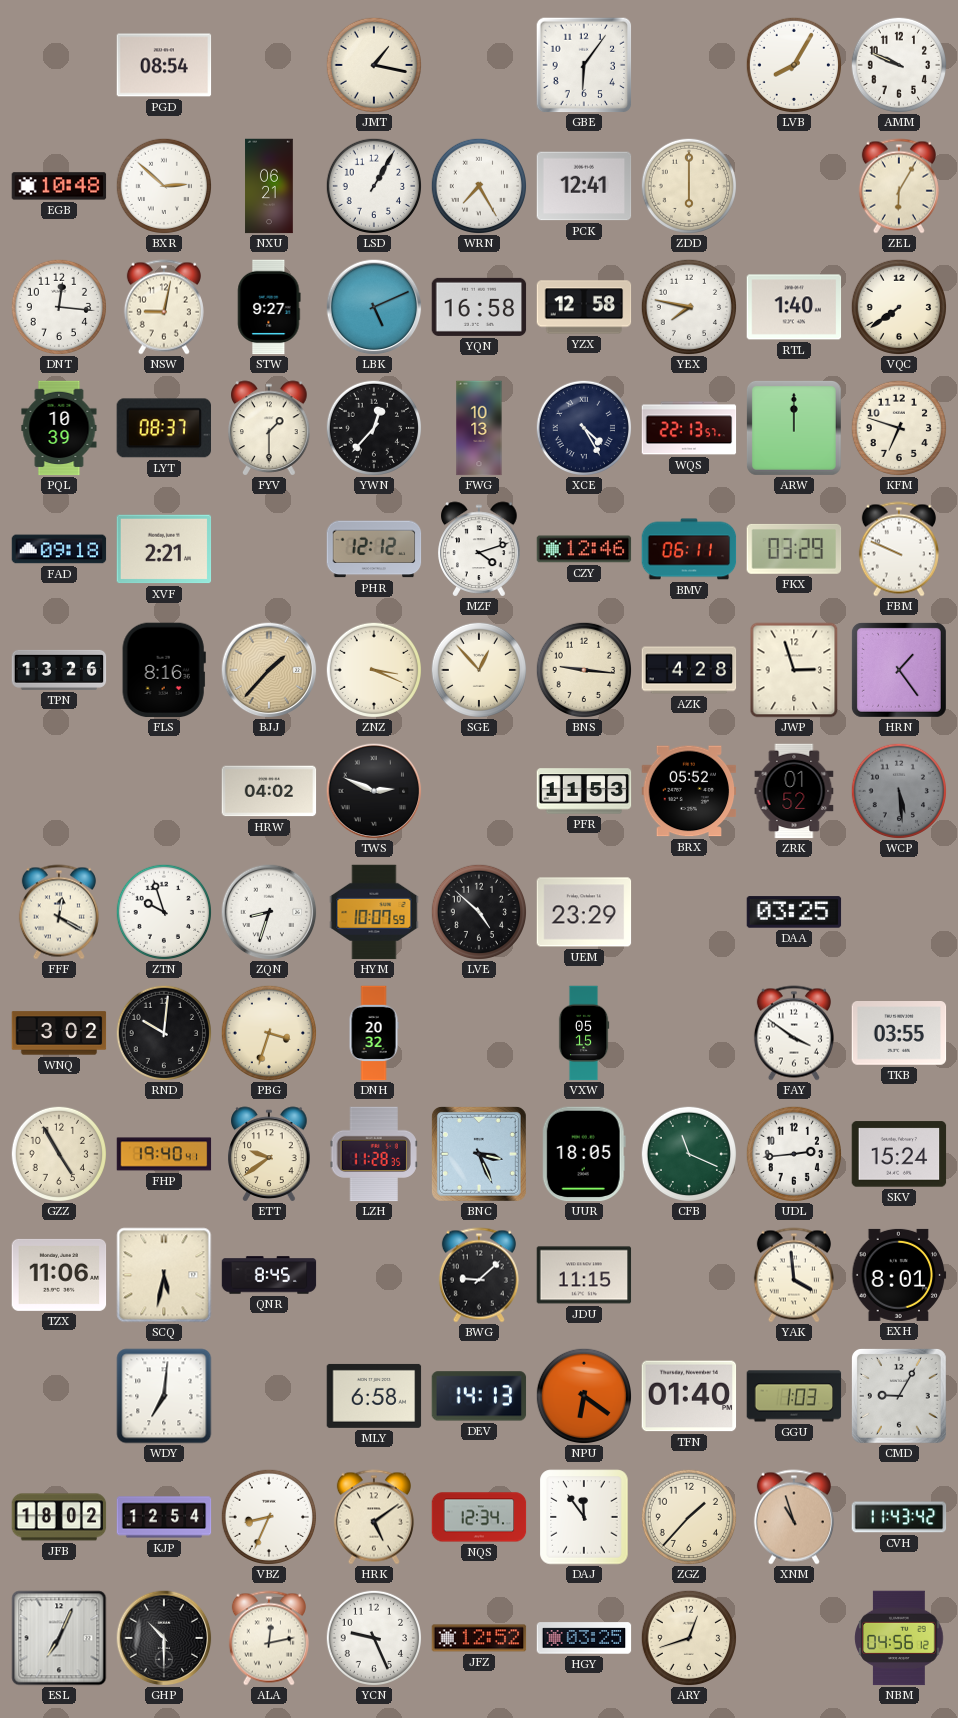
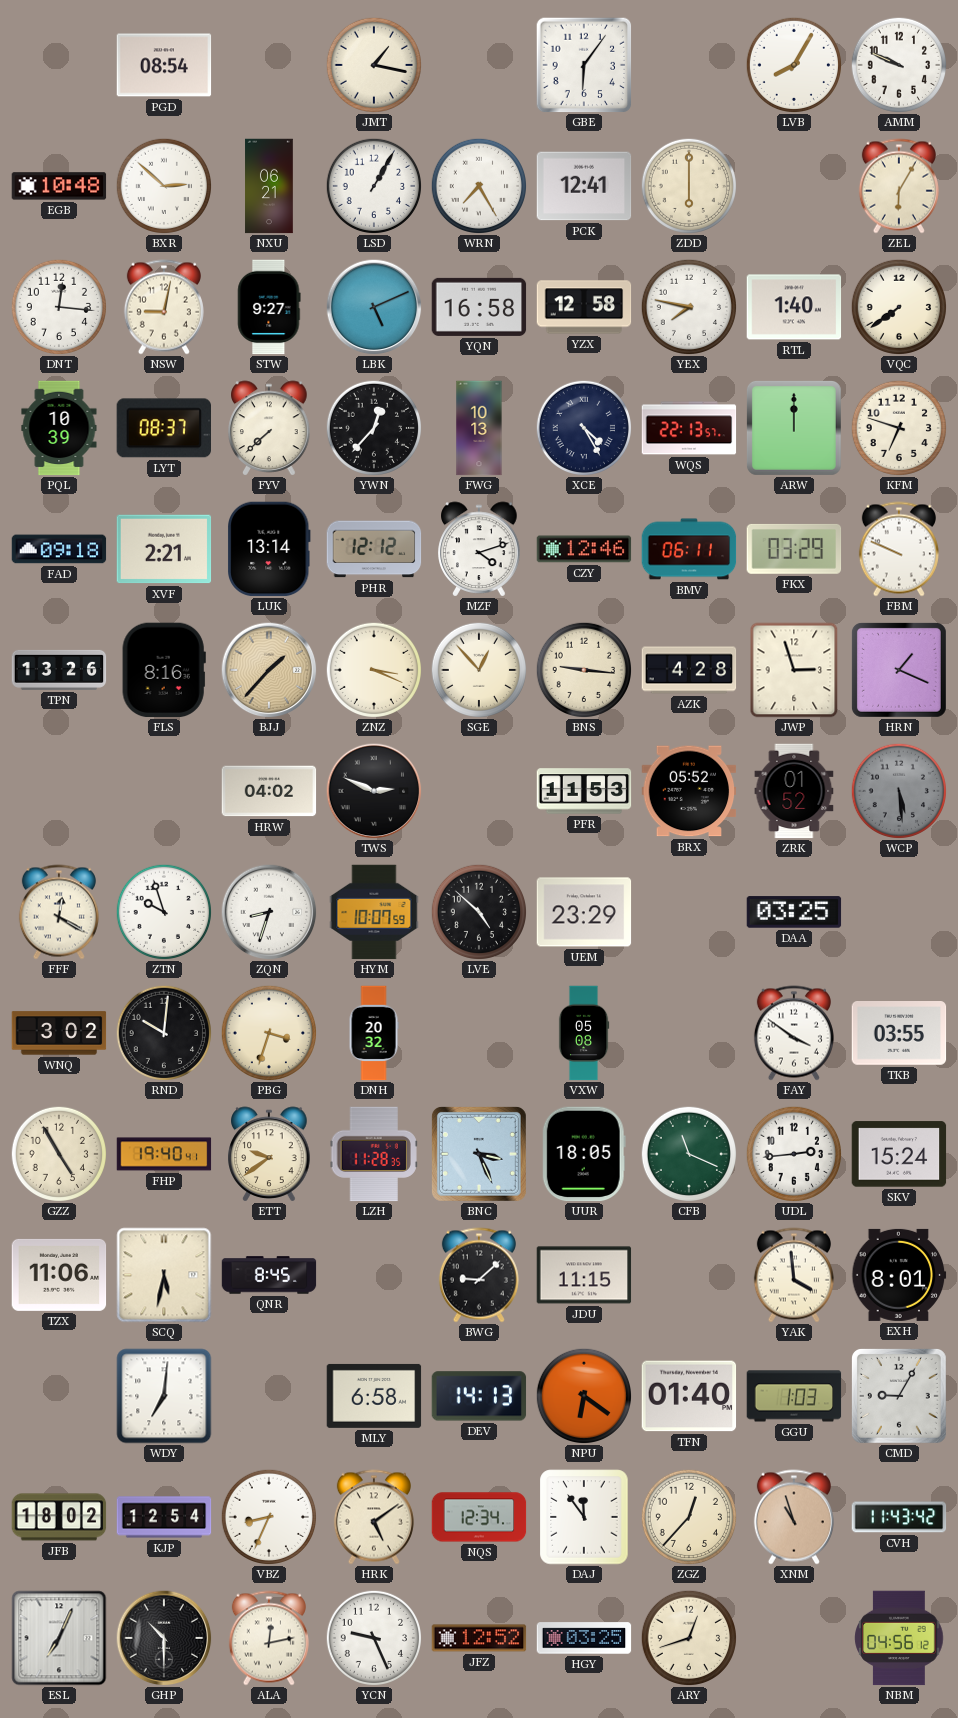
FYV: 1:30 -> 7:38 (269, 428)
LUK: none -> 13:14 (270, 549)
HRN: 1:24 -> 1:19 (899, 670)
VXW: 05:15 -> 05:08 (584, 1033)
ZGZ: 1:37 -> 12:37 (688, 1516)
